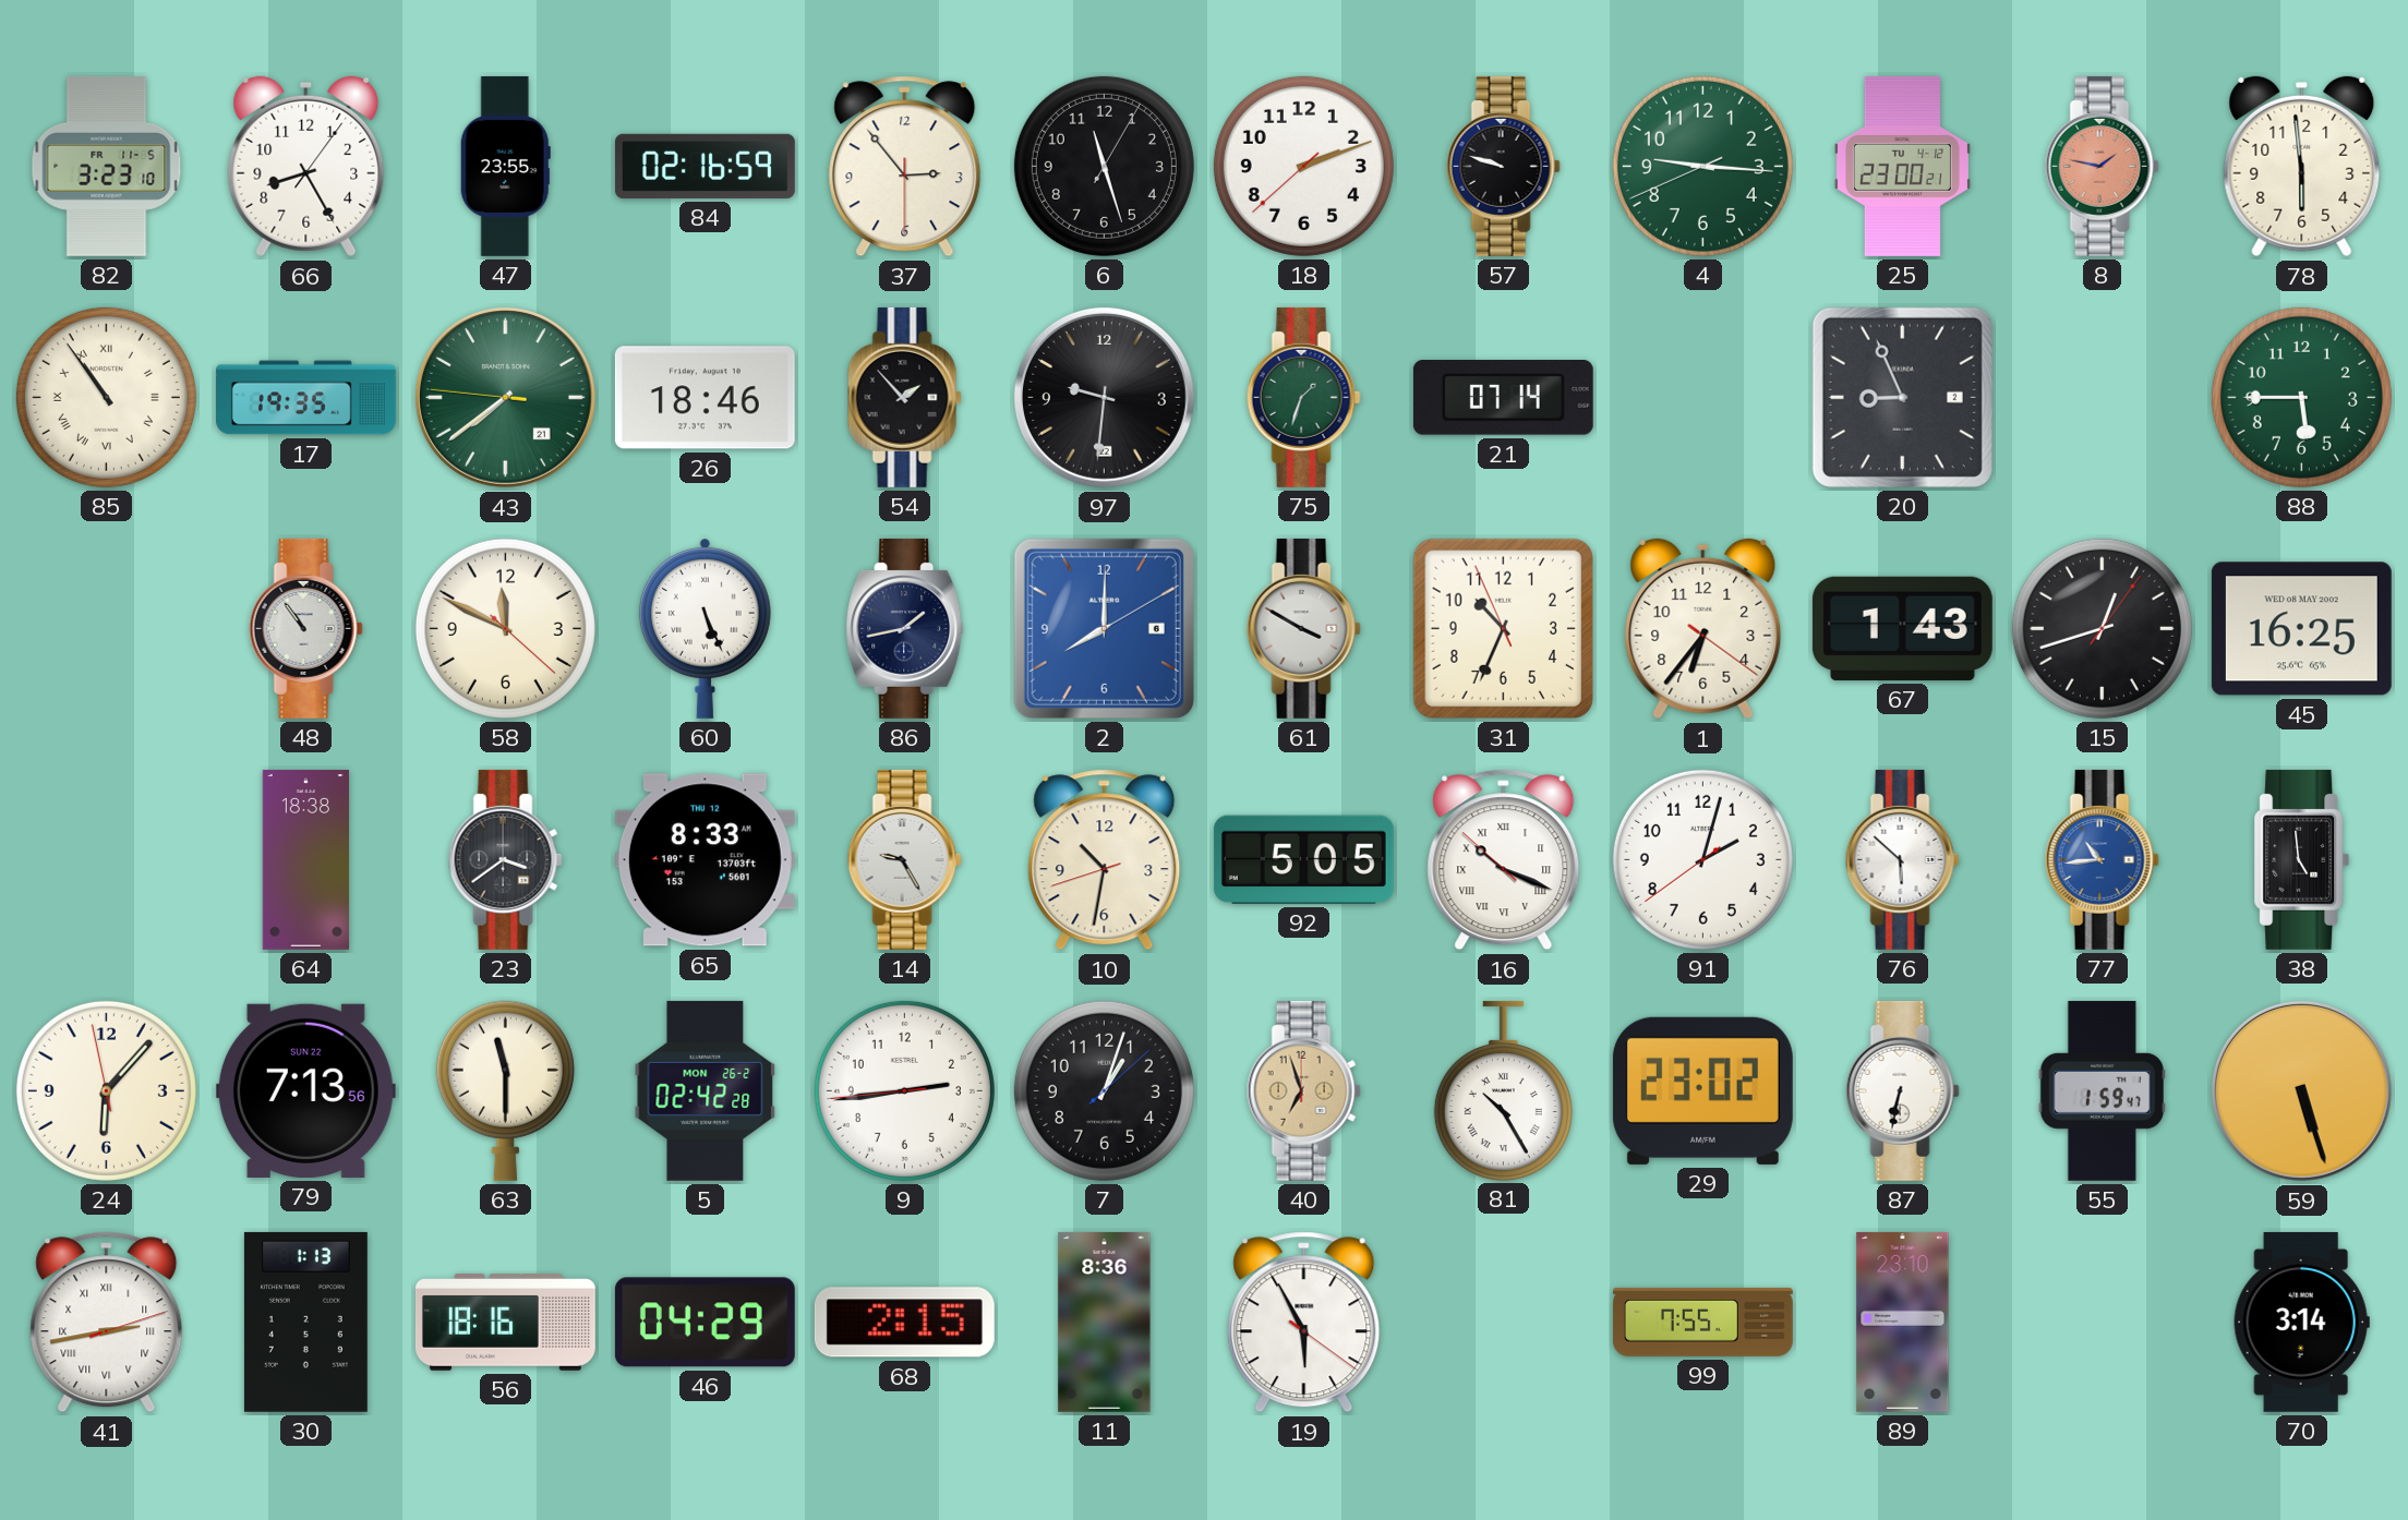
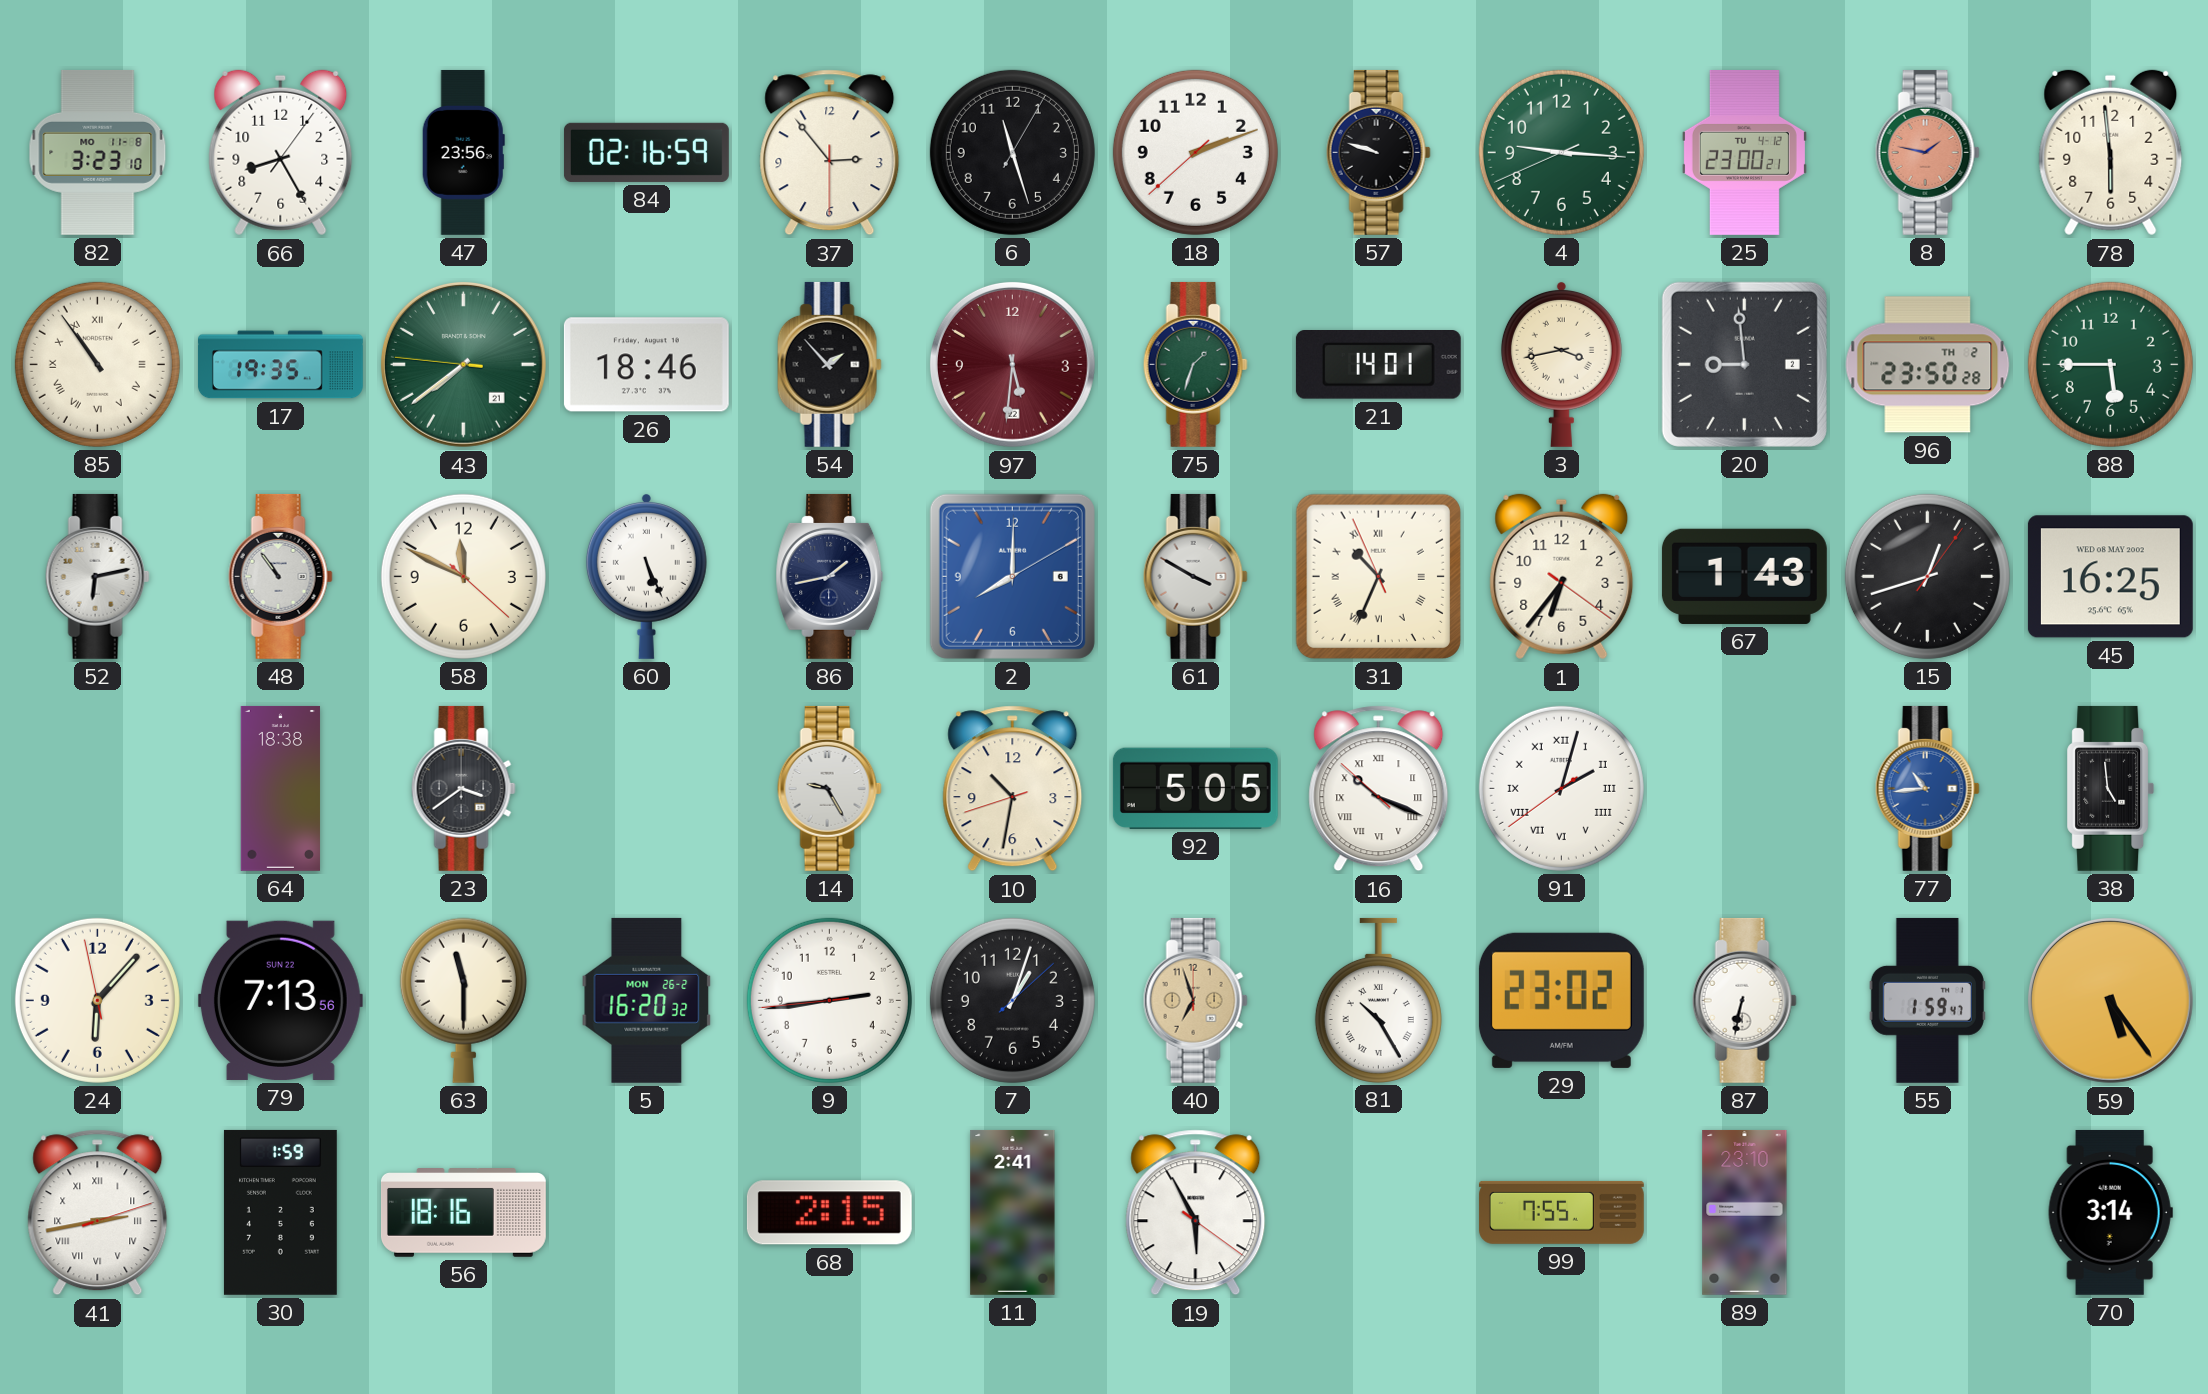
82 date: FR 11-5 -> MO 11-8 (98, 152)
47: 23:55 -> 23:56 (463, 152)
97: 9:31 -> 5:31 (1012, 364)
97 dial: black -> burgundy (1012, 364)
21: 07:14 -> 14:01 (1378, 365)
3: none -> 3:43 (1561, 364)
20: 8:56 -> 8:59 (1744, 364)
96: none -> 23:50 (1928, 365)
52: none -> 6:13 (97, 576)
31 numerals: Arabic -> Roman (1378, 576)
65: 8:33 -> none (705, 860)
91 numerals: Arabic -> Roman (1561, 788)
76: 5:52 -> none (1902, 859)
5: 02:42 -> 16:20 (647, 1000)
59: 5:27 -> 5:24 (2110, 1000)
30: 1:13 -> 1:59 (280, 1212)
46: 04:29 -> none (705, 1323)
11: 8:36 -> 2:41 (1013, 1212)
